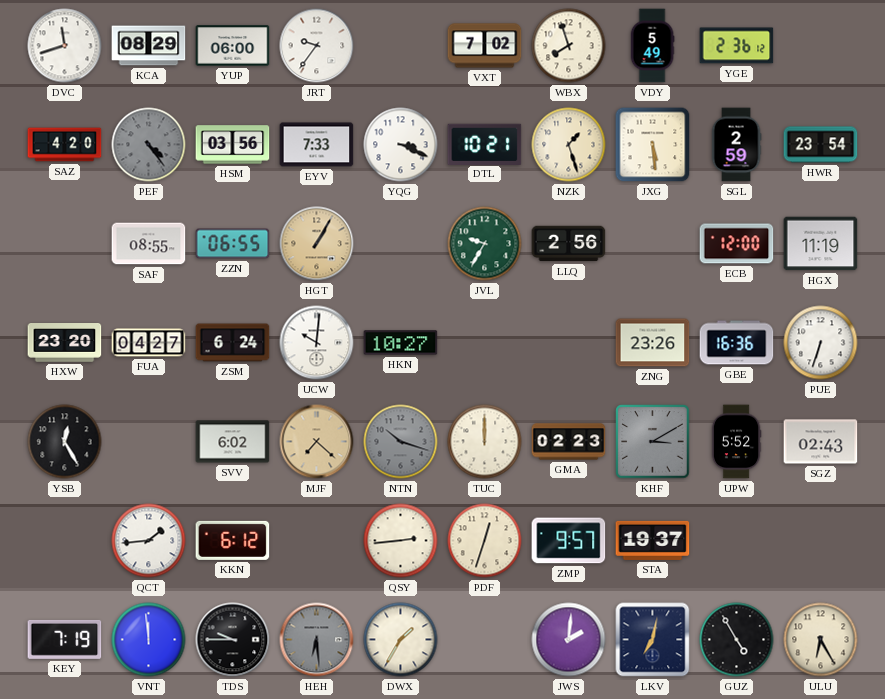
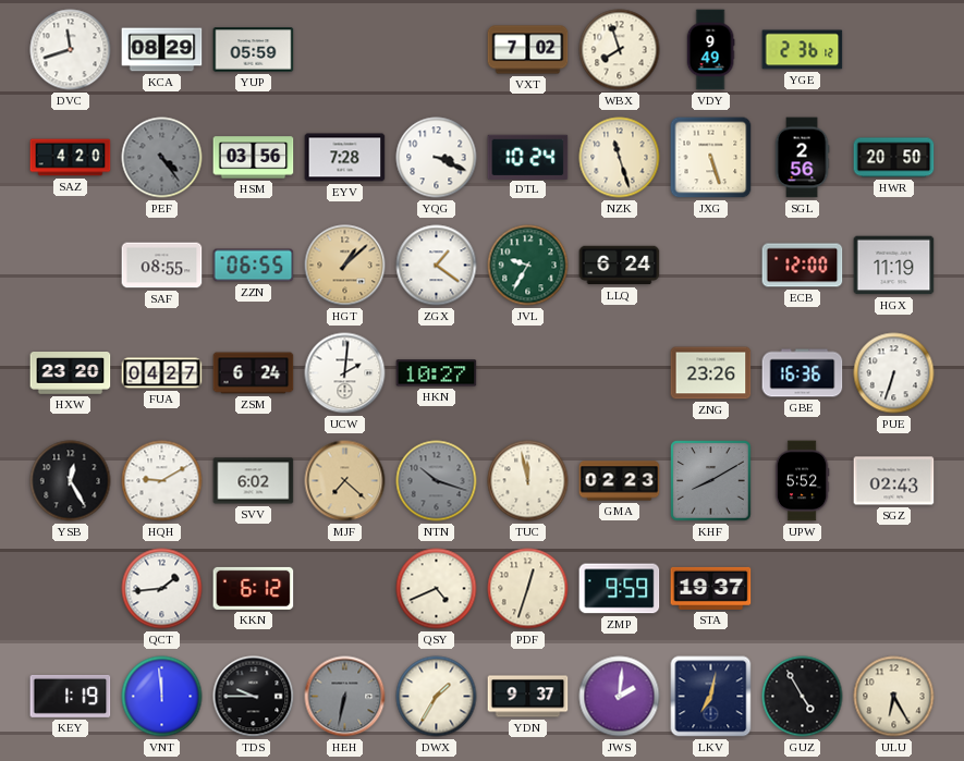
YUP: 06:00 -> 05:59 (254, 50)
JRT: 9:36 -> none (317, 46)
VDY: 5:49 -> 9:49 (710, 50)
EYV: 7:33 -> 7:28 (345, 158)
DTL: 10:21 -> 10:24 (528, 157)
NZK: 1:27 -> 11:27 (620, 158)
JXG: 5:29 -> 5:27 (711, 158)
SGL: 2:59 -> 2:56 (802, 158)
HWR: 23:54 -> 20:50 (894, 158)
HGT: 1:05 -> 1:08 (345, 266)
ZGX: none -> 1:21 (437, 266)
LLQ: 2:56 -> 6:24 (620, 266)
UCW: 10:01 -> 2:01 (345, 373)
HQH: none -> 9:10 (162, 481)
TUC: 12:00 -> 11:58 (528, 481)
KHF: 3:10 -> 8:10 (711, 481)
QSY: 2:44 -> 4:41 (437, 589)
ZMP: 9:57 -> 9:59 (620, 589)
KEY: 7:19 -> 1:19 (71, 696)
HEH: 6:29 -> 6:32 (345, 697)
YDN: none -> 9:37 (528, 697)
